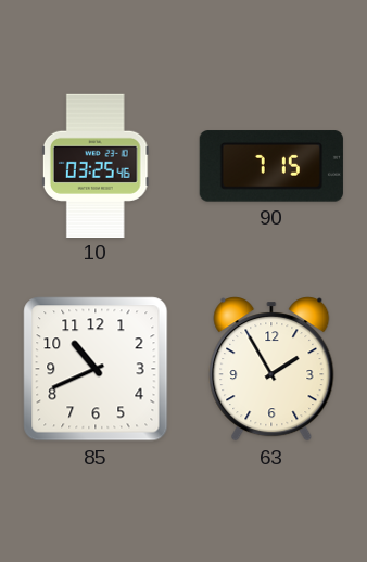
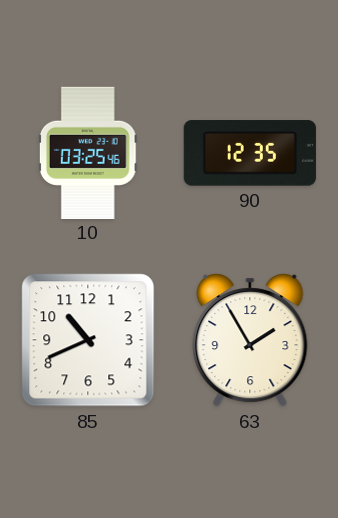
90: 7:15 -> 12:35 (250, 153)
